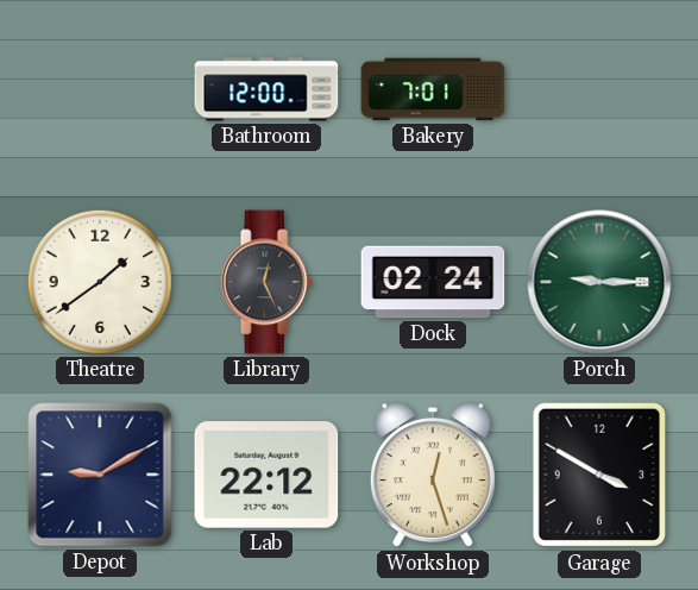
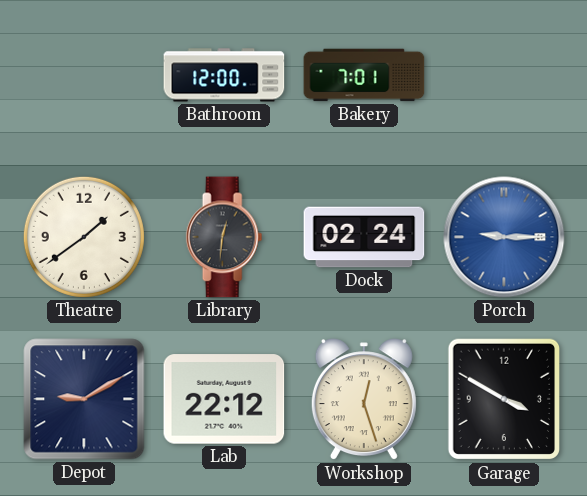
Library: 12:26 -> 12:31 (224, 237)
Porch dial: green -> blue (504, 237)
